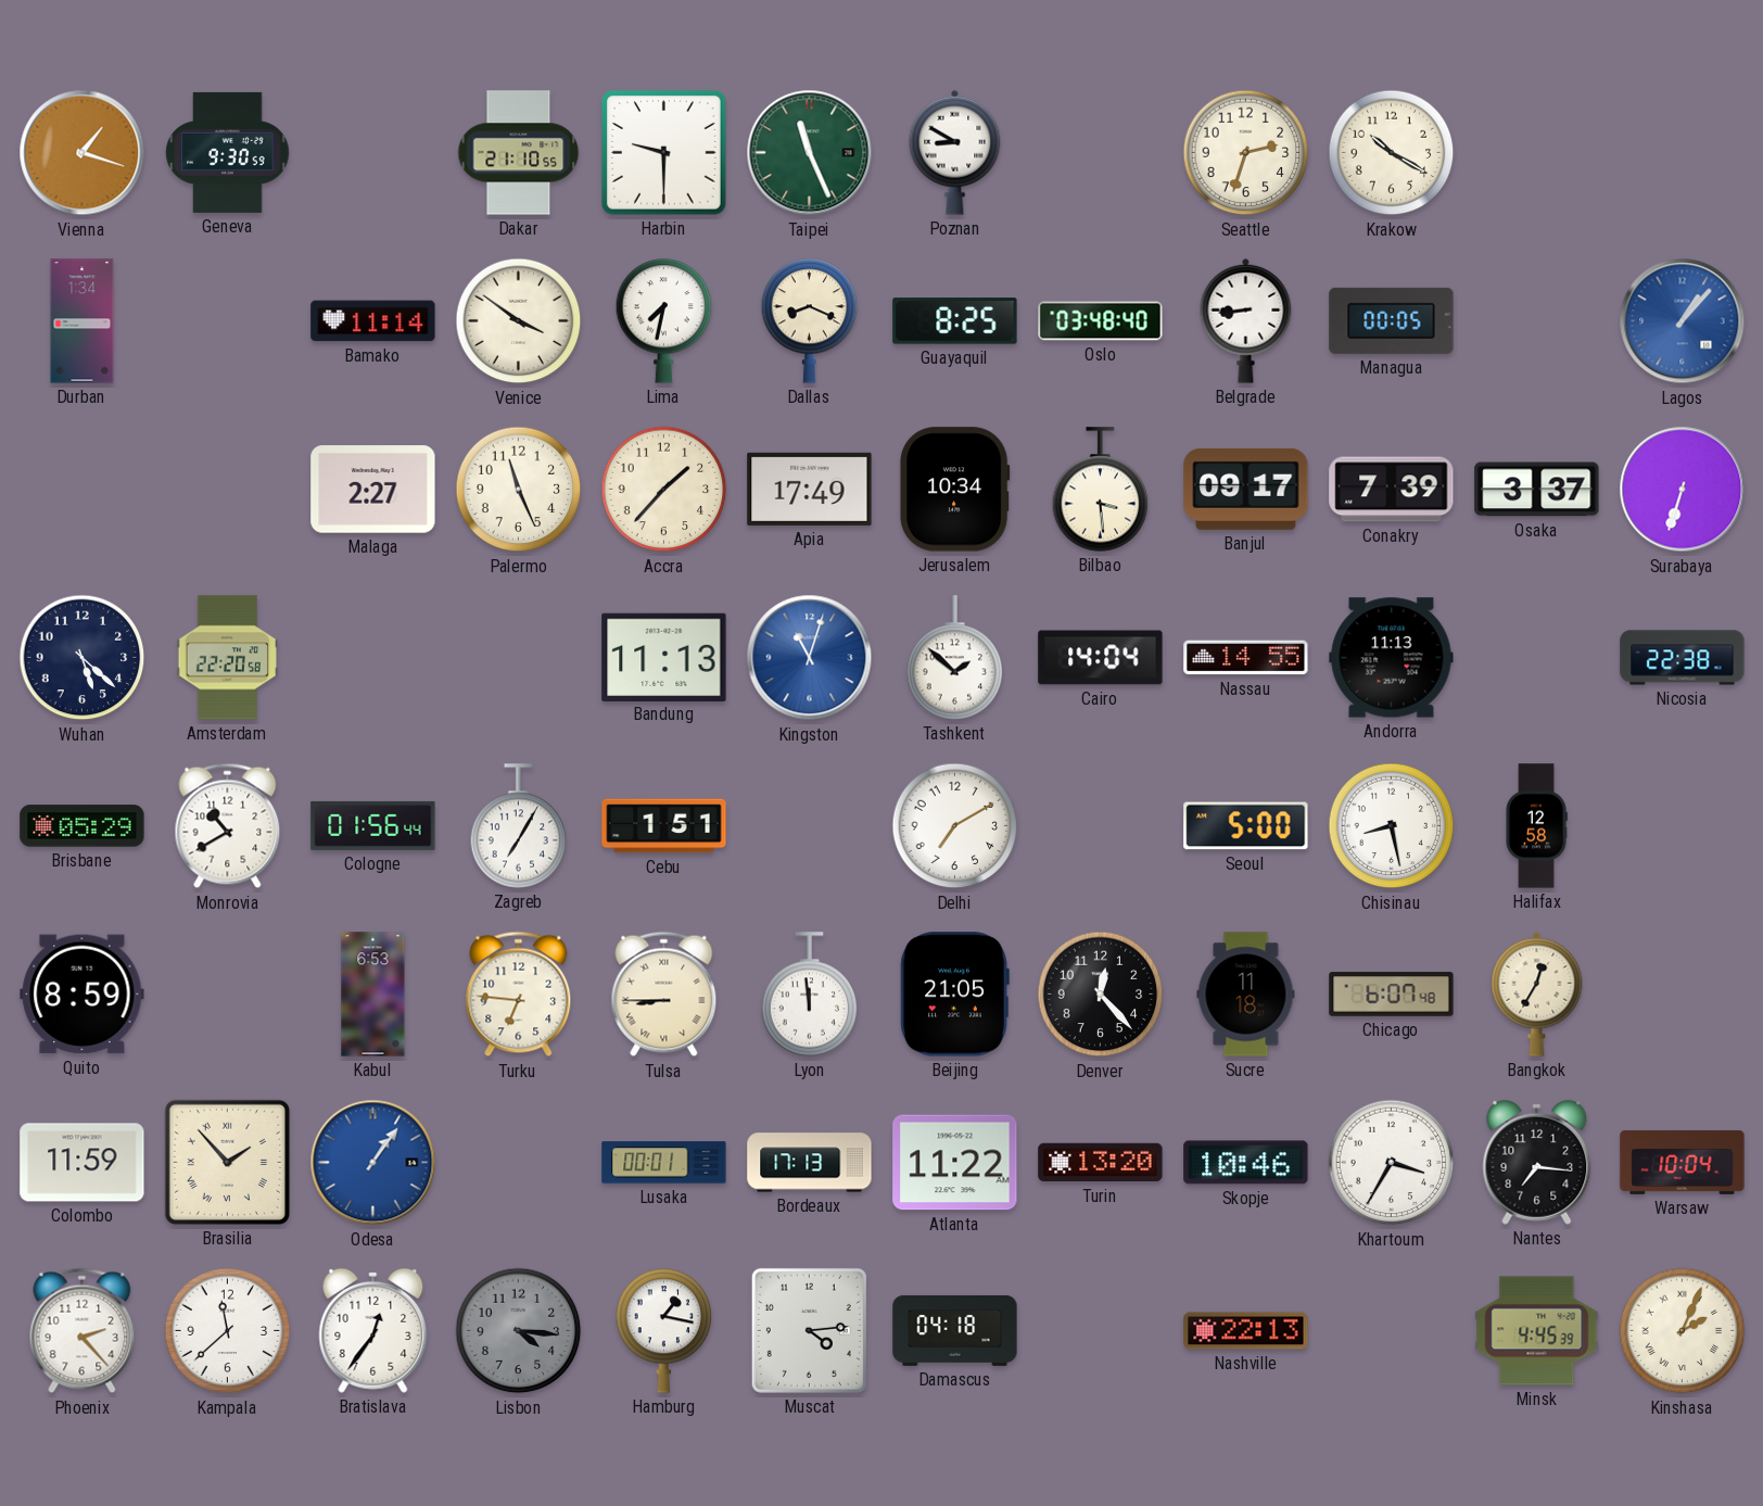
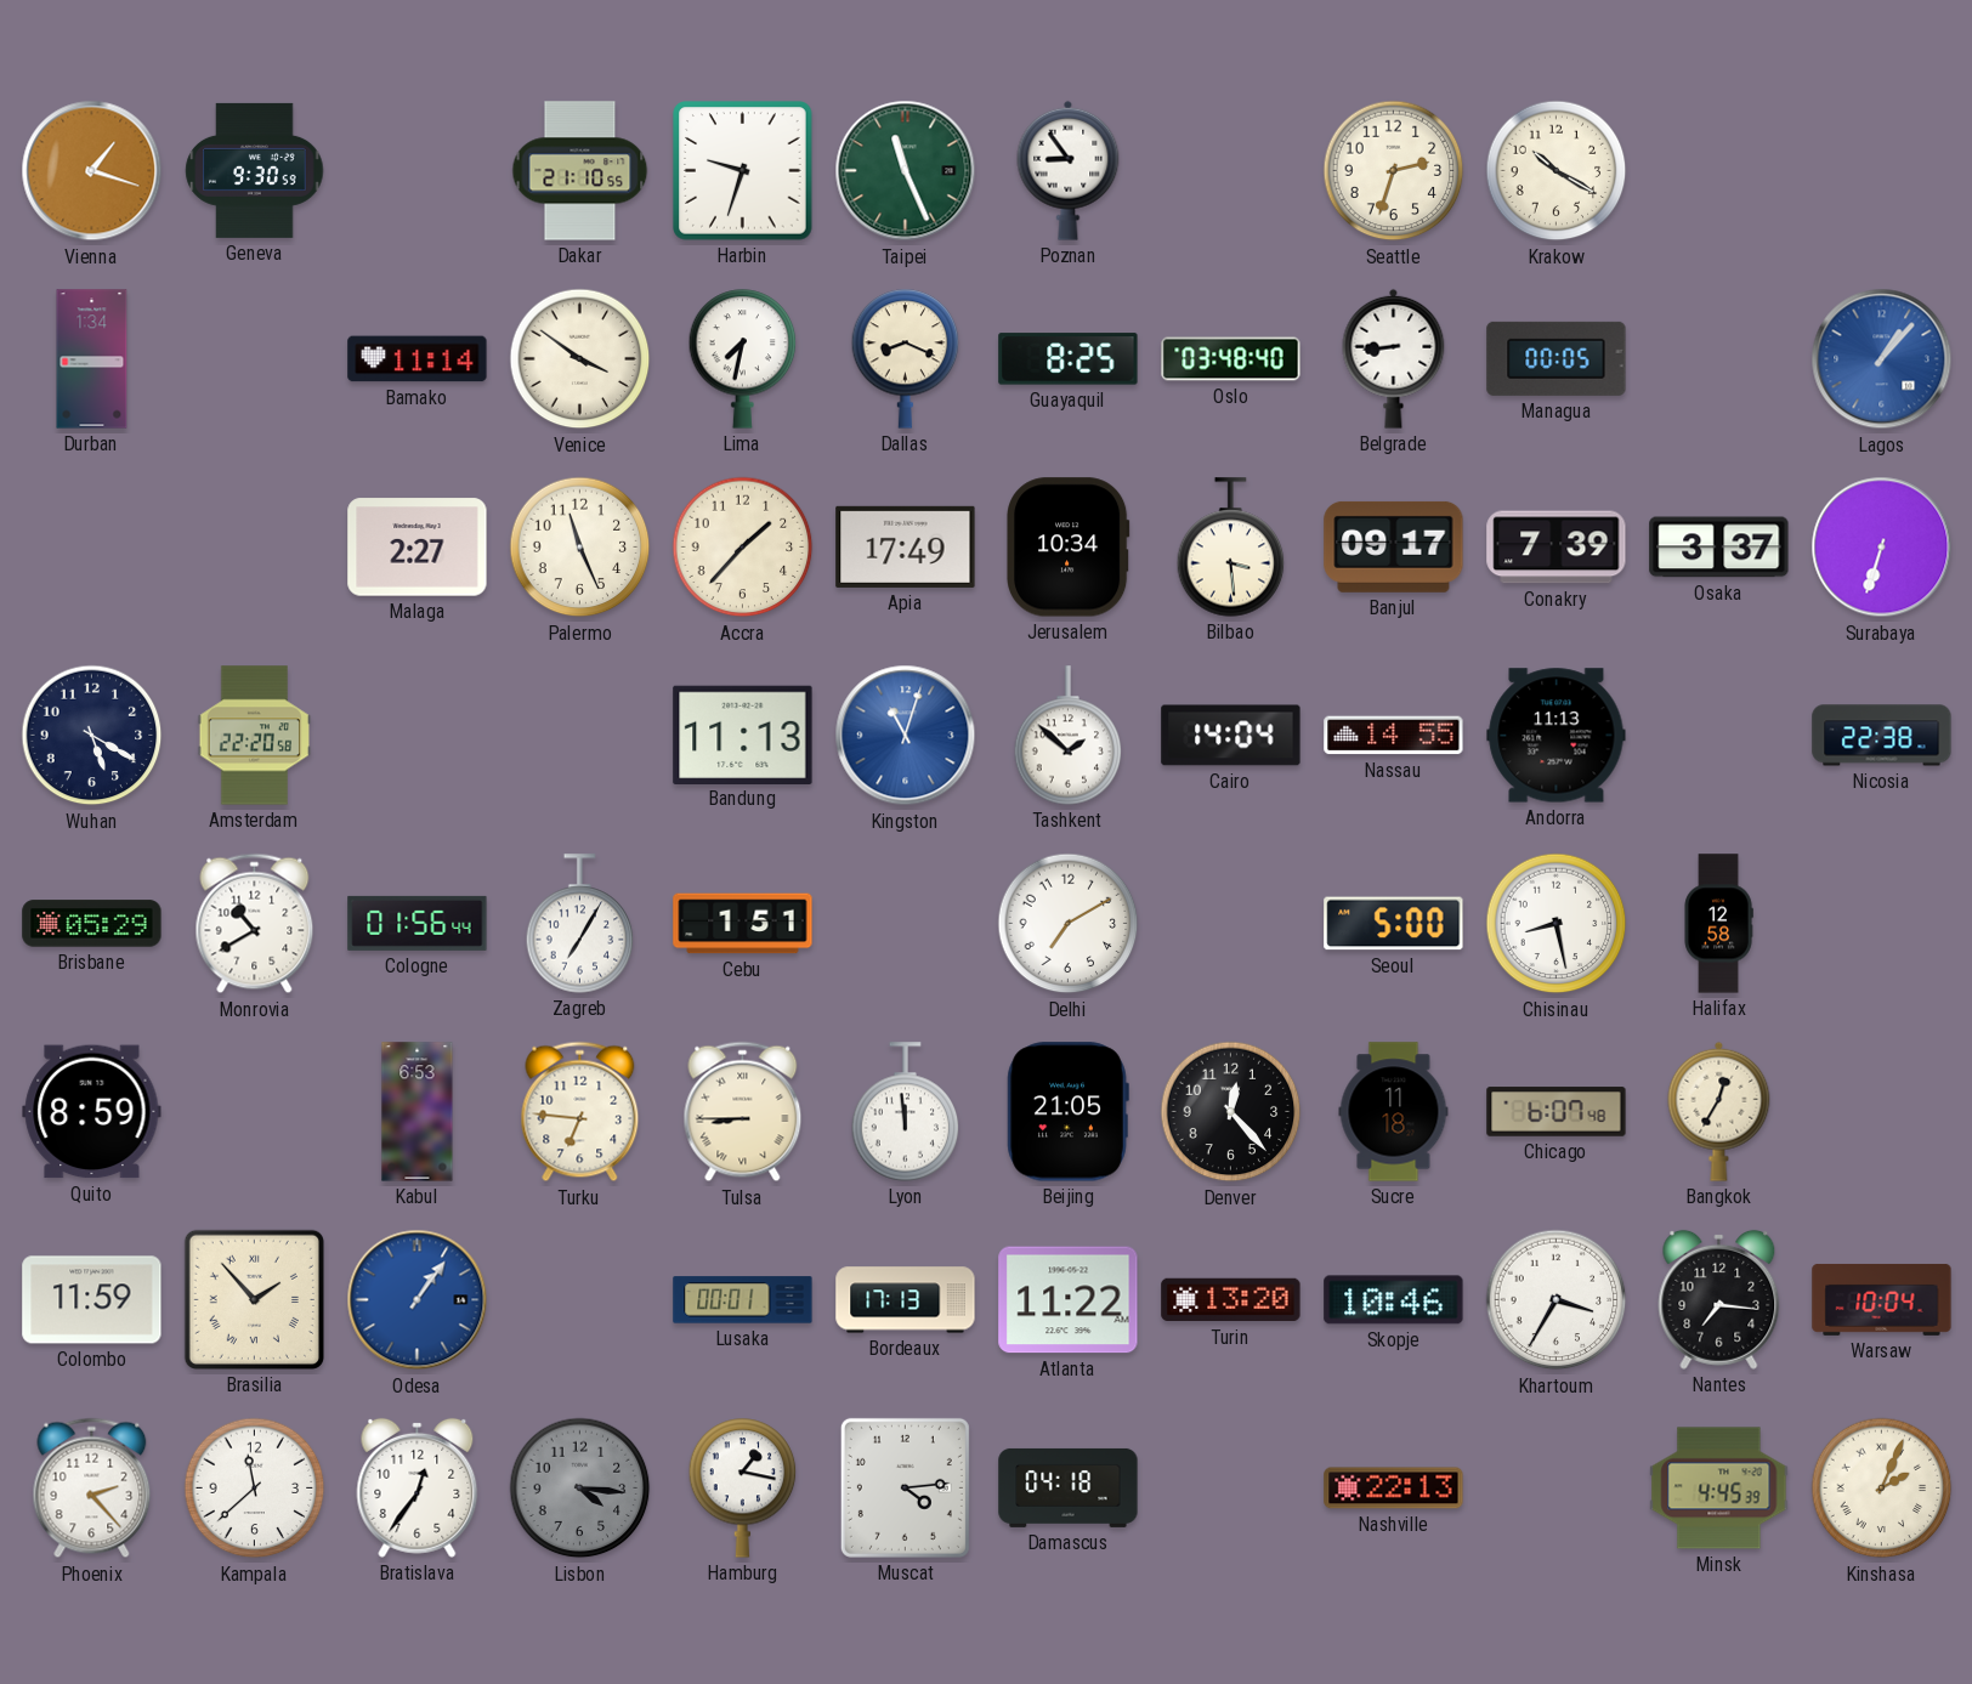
Harbin: 9:30 -> 9:33 (743, 171)
Poznan: 8:50 -> 8:54 (1069, 170)
Wuhan: 5:22 -> 5:20 (92, 736)
